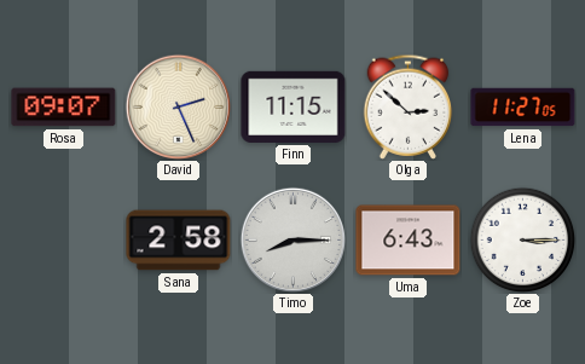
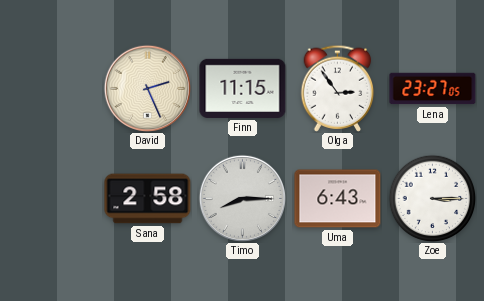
Rosa: 09:07 -> none (64, 108)
Olga: 2:52 -> 2:54 (338, 88)
Lena: 11:27 -> 23:27 (433, 89)
